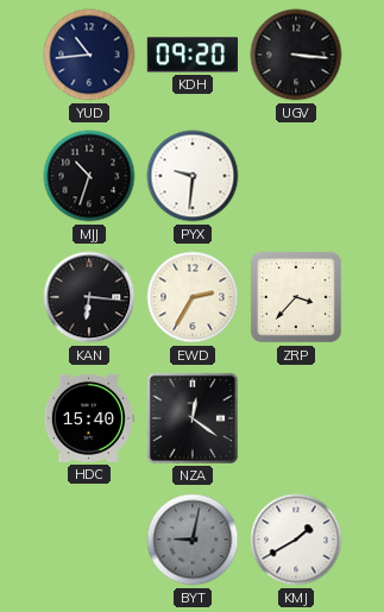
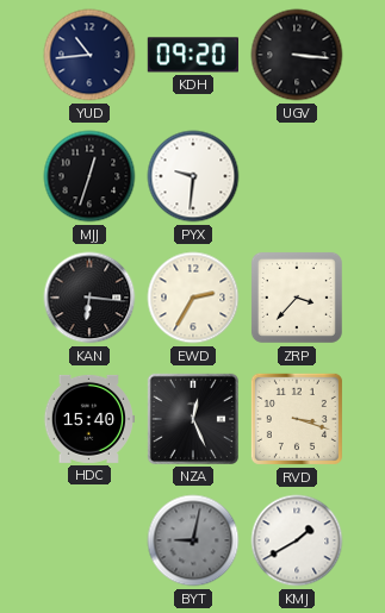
MJJ: 10:33 -> 12:33 (89, 176)
NZA: 12:21 -> 12:26 (193, 419)
RVD: none -> 3:18 (297, 419)
